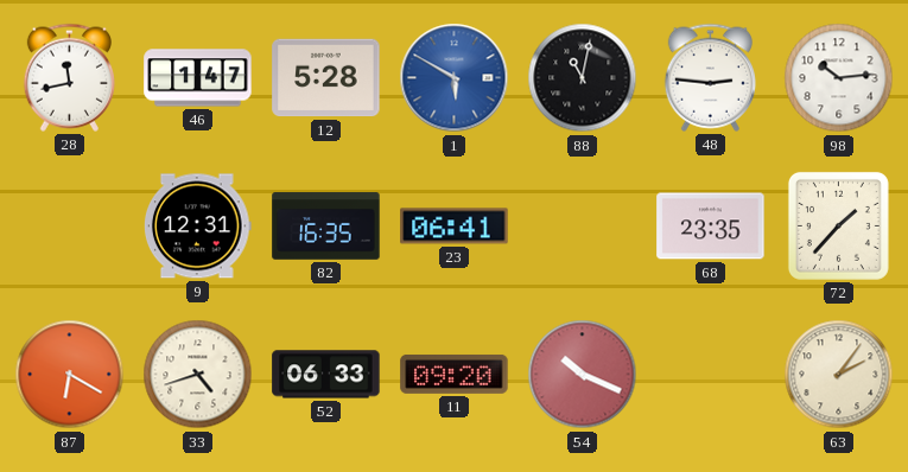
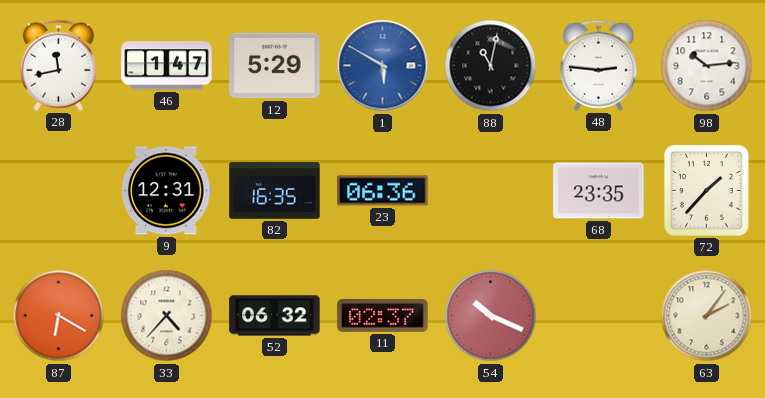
12: 5:28 -> 5:29 (275, 66)
23: 06:41 -> 06:36 (383, 191)
33: 4:42 -> 4:37 (167, 316)
52: 06:33 -> 06:32 (275, 316)
11: 09:20 -> 02:37 (383, 315)
